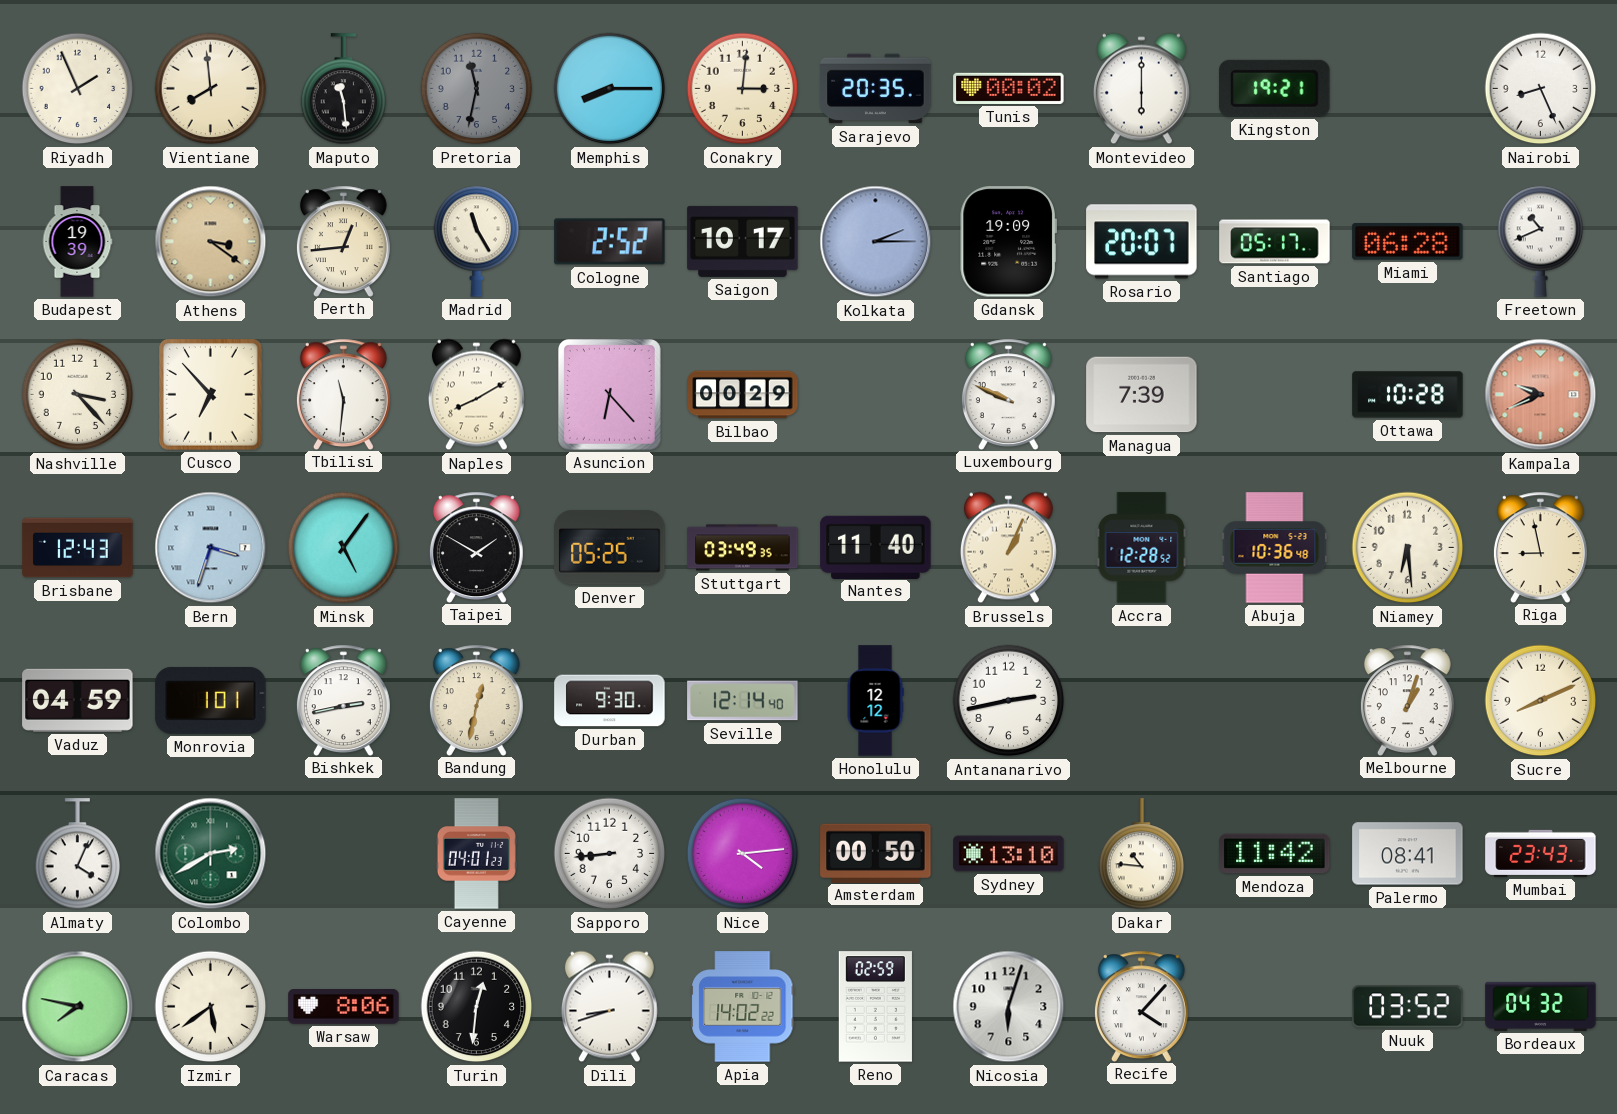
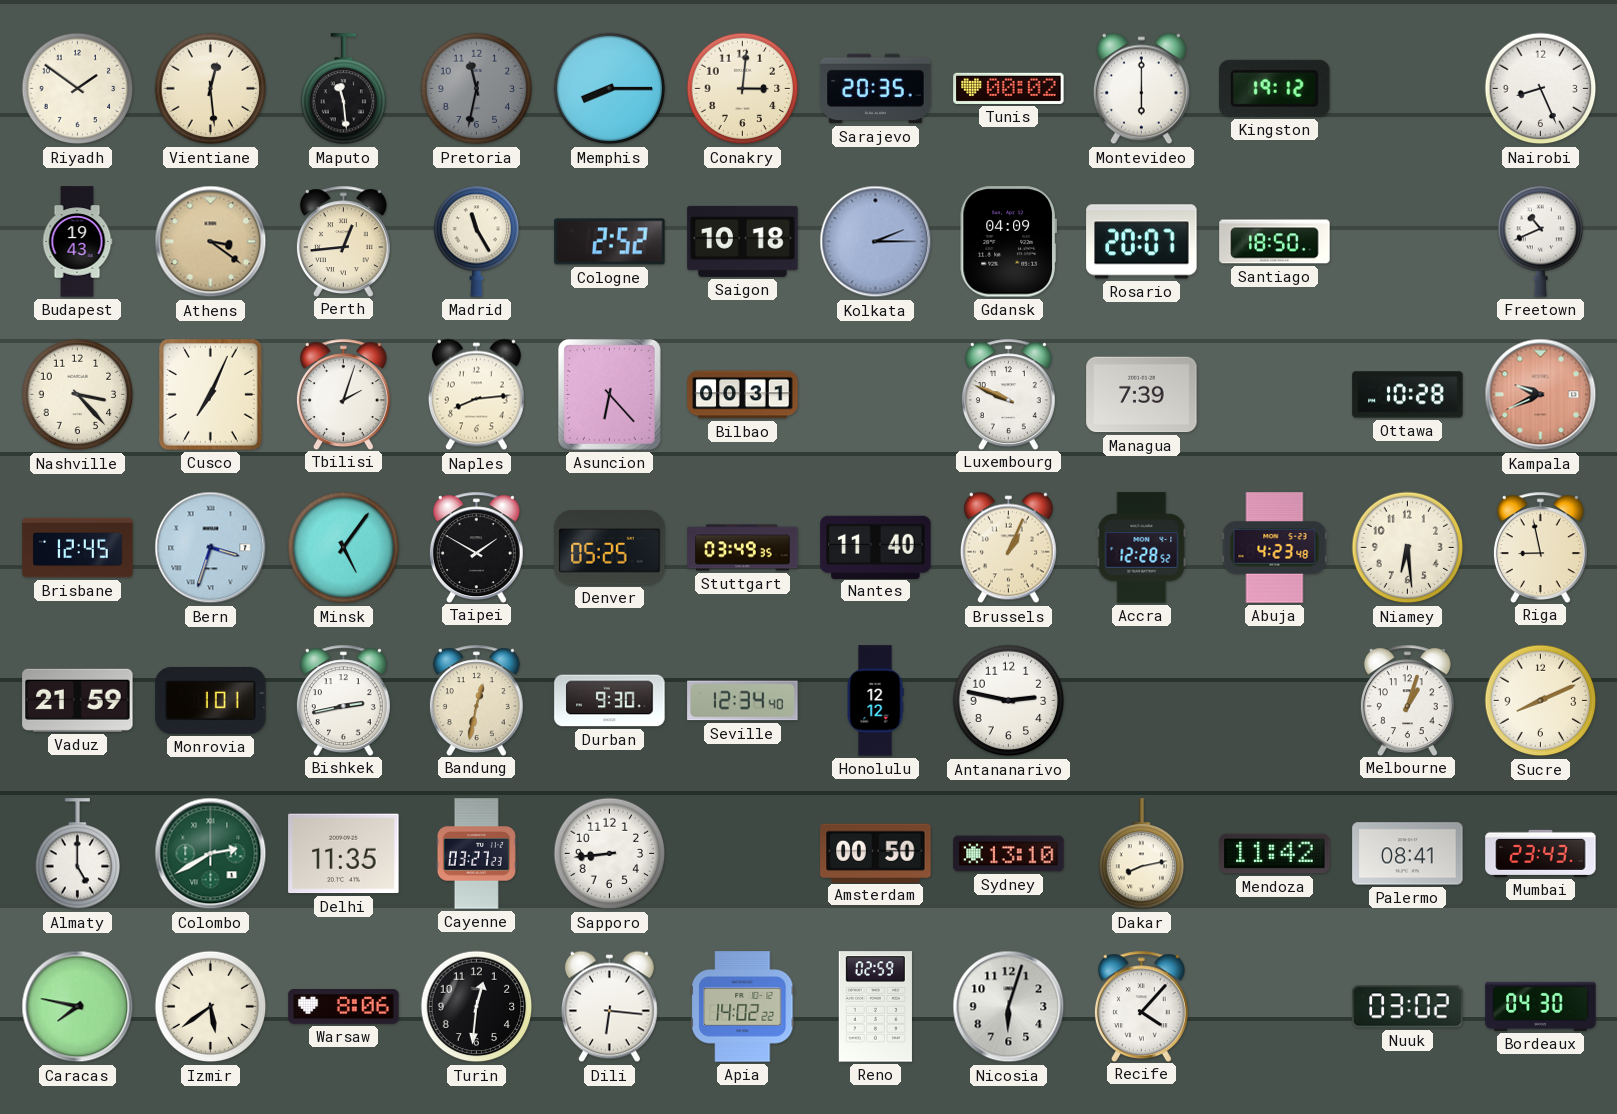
Riyadh: 1:56 -> 1:51 (78, 89)
Vientiane: 7:59 -> 12:29 (211, 89)
Kingston: 19:21 -> 19:12 (1275, 88)
Budapest: 19:39 -> 19:43 (77, 242)
Saigon: 10:17 -> 10:18 (743, 241)
Gdansk: 19:09 -> 04:09 (1008, 242)
Santiago: 05:17 -> 18:50 (1275, 242)
Miami: 06:28 -> none (1408, 242)
Cusco: 6:53 -> 7:04 (211, 395)
Tbilisi: 11:31 -> 2:03 (343, 394)
Naples: 8:10 -> 8:14 (476, 395)
Bilbao: 00:29 -> 00:31 (743, 395)
Brisbane: 12:43 -> 12:45 (78, 548)
Abuja: 10:36 -> 4:23 (1275, 548)
Vaduz: 04:59 -> 21:59 (78, 700)
Seville: 12:14 -> 12:34 (743, 701)
Antananarivo: 2:43 -> 2:47 (1009, 701)
Almaty: 4:04 -> 5:00 (78, 854)
Delhi: none -> 11:35 (344, 854)
Cayenne: 04:01 -> 03:27 (476, 854)
Nice: 4:14 -> none (743, 854)
Dakar: 10:46 -> 8:13 (1142, 854)
Dili: 8:42 -> 6:16 (609, 1007)
Nuuk: 03:52 -> 03:02 (1408, 1007)
Bordeaux: 04:32 -> 04:30 (1541, 1006)
